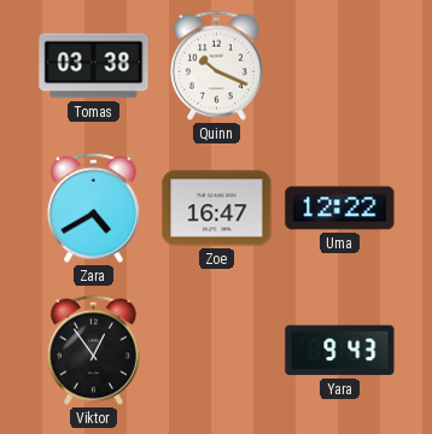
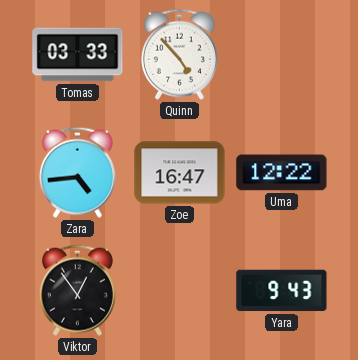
Tomas: 03:38 -> 03:33 (78, 55)
Quinn: 10:19 -> 4:53 (179, 54)
Zara: 4:40 -> 4:44 (77, 172)
